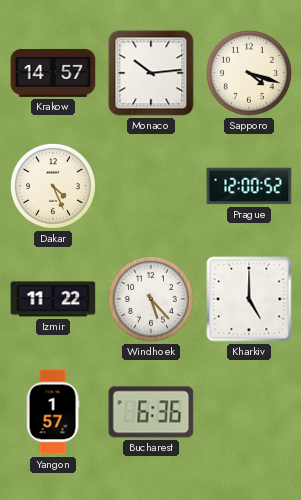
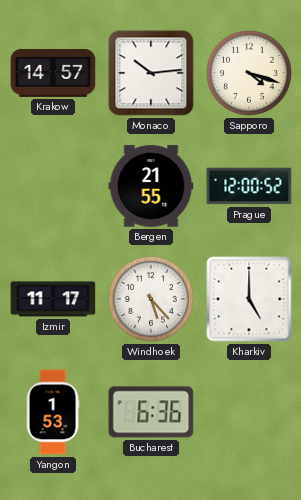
Dakar: 4:26 -> none (53, 186)
Bergen: none -> 21:55 (151, 186)
Izmir: 11:22 -> 11:17 (53, 299)
Yangon: 1:57 -> 1:53 (53, 412)
